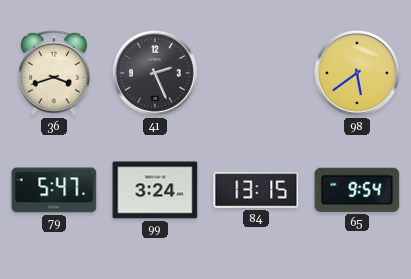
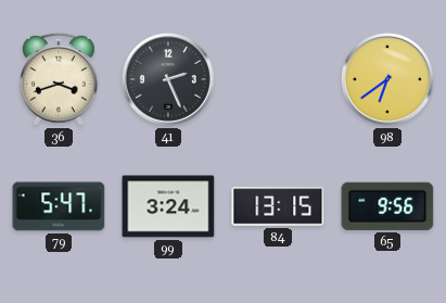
98: 5:39 -> 6:39 (388, 80)
65: 9:54 -> 9:56 (387, 206)
